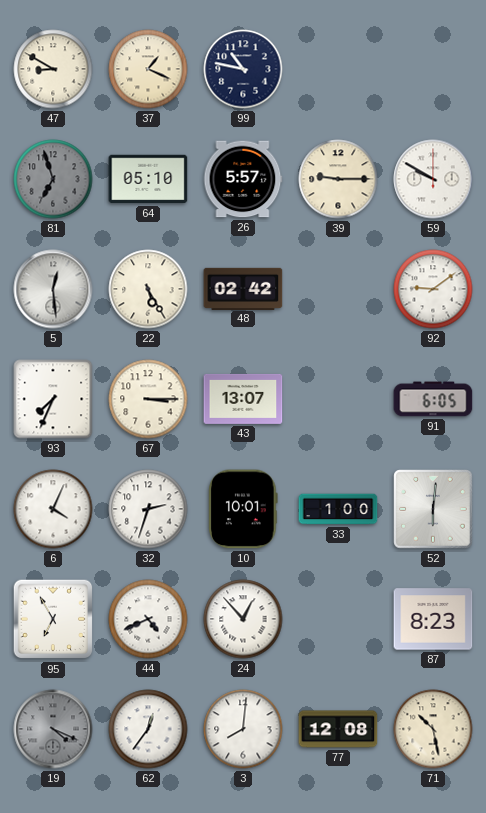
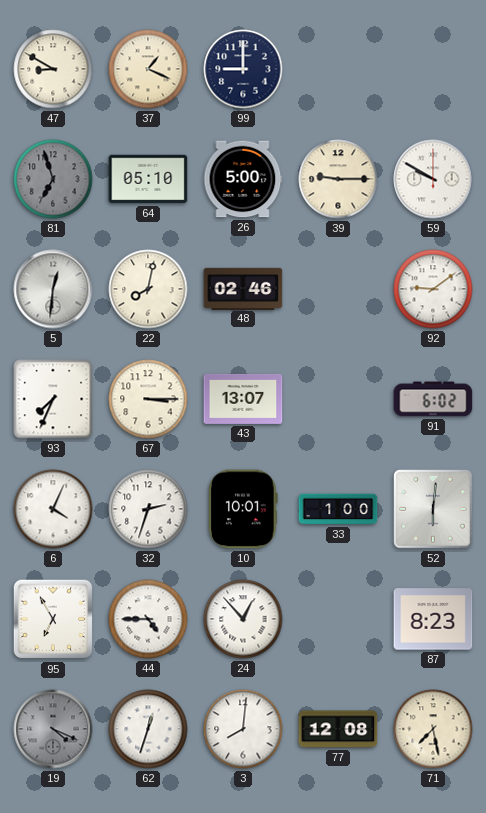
99: 10:47 -> 9:00 (243, 69)
26: 5:57 -> 5:00 (243, 179)
5: 12:29 -> 12:31 (53, 289)
22: 5:25 -> 8:02 (148, 289)
48: 02:42 -> 02:46 (243, 288)
91: 6:05 -> 6:02 (433, 399)
44: 4:41 -> 4:45 (148, 619)
62: 12:36 -> 12:33 (148, 729)
71: 10:28 -> 7:28 (433, 729)
